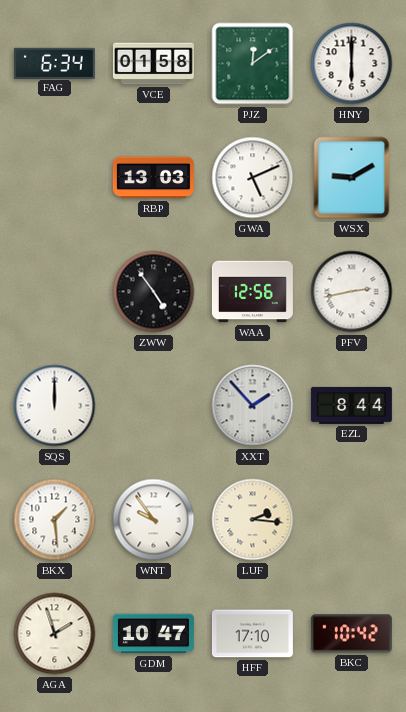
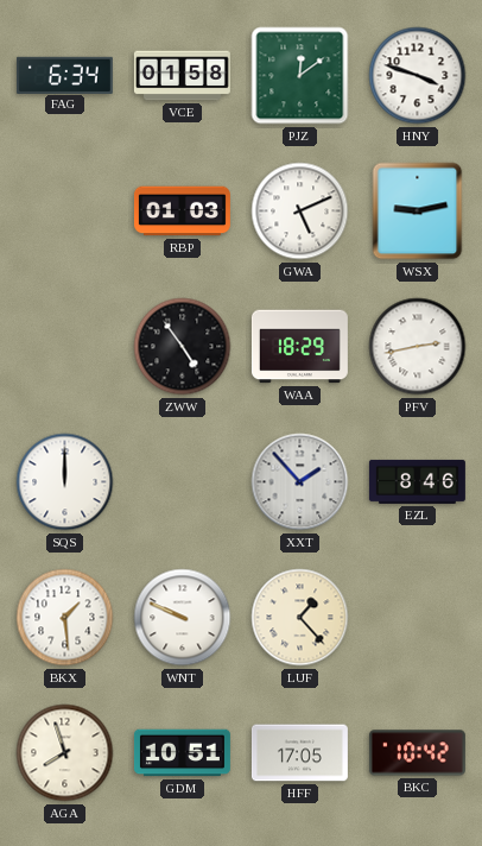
HNY: 6:00 -> 3:48 (418, 76)
RBP: 13:03 -> 01:03 (182, 211)
WSX: 9:10 -> 9:13 (418, 211)
WAA: 12:56 -> 18:29 (299, 347)
EZL: 8:44 -> 8:46 (417, 481)
WNT: 9:54 -> 9:49 (183, 618)
LUF: 2:16 -> 1:23 (300, 618)
AGA: 1:57 -> 7:57 (65, 753)
GDM: 10:47 -> 10:51 (182, 753)
HFF: 17:10 -> 17:05 (299, 753)
